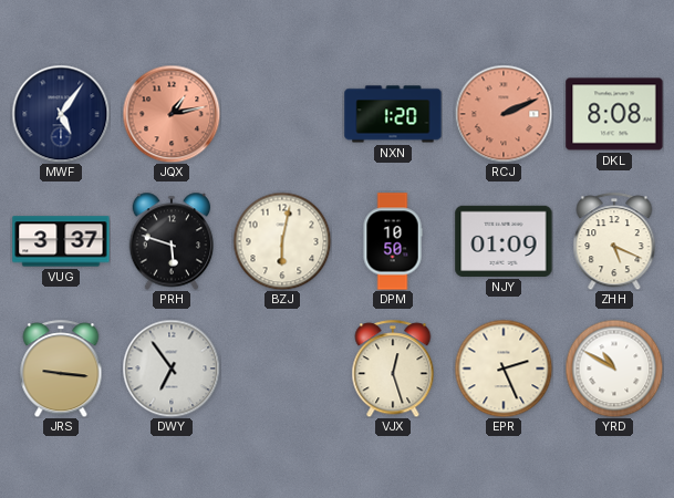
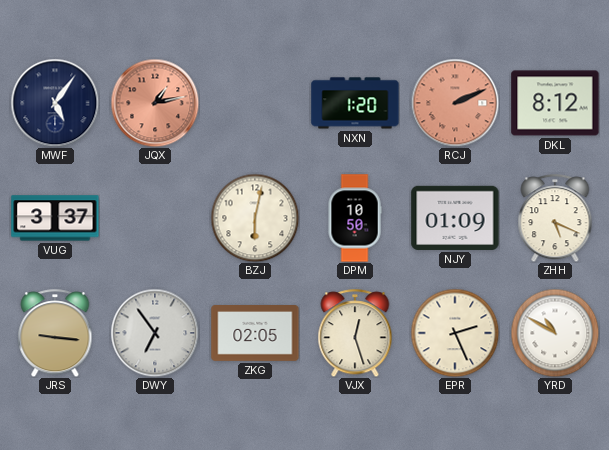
DKL: 8:08 -> 8:12 (555, 103)
PRH: 5:48 -> none (172, 241)
ZKG: none -> 02:05 (255, 334)
